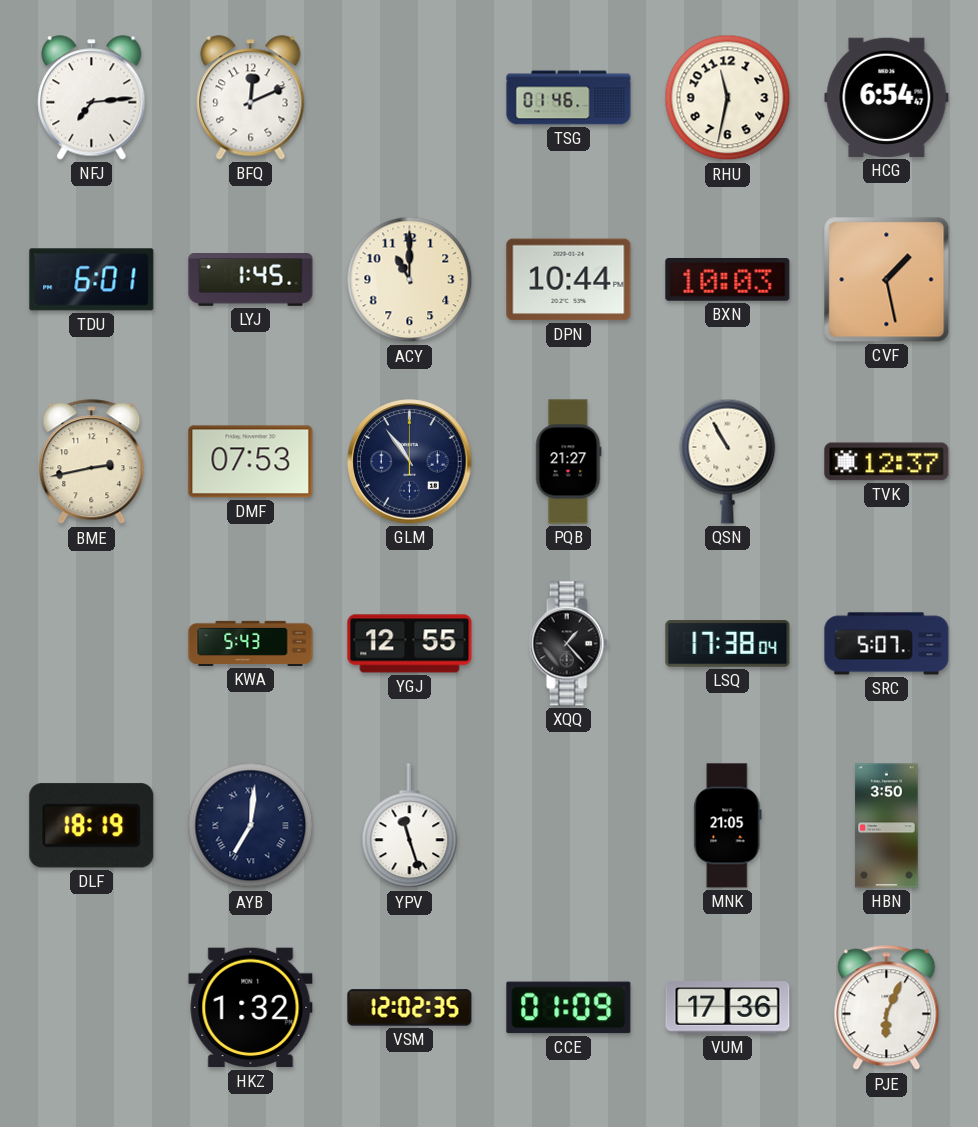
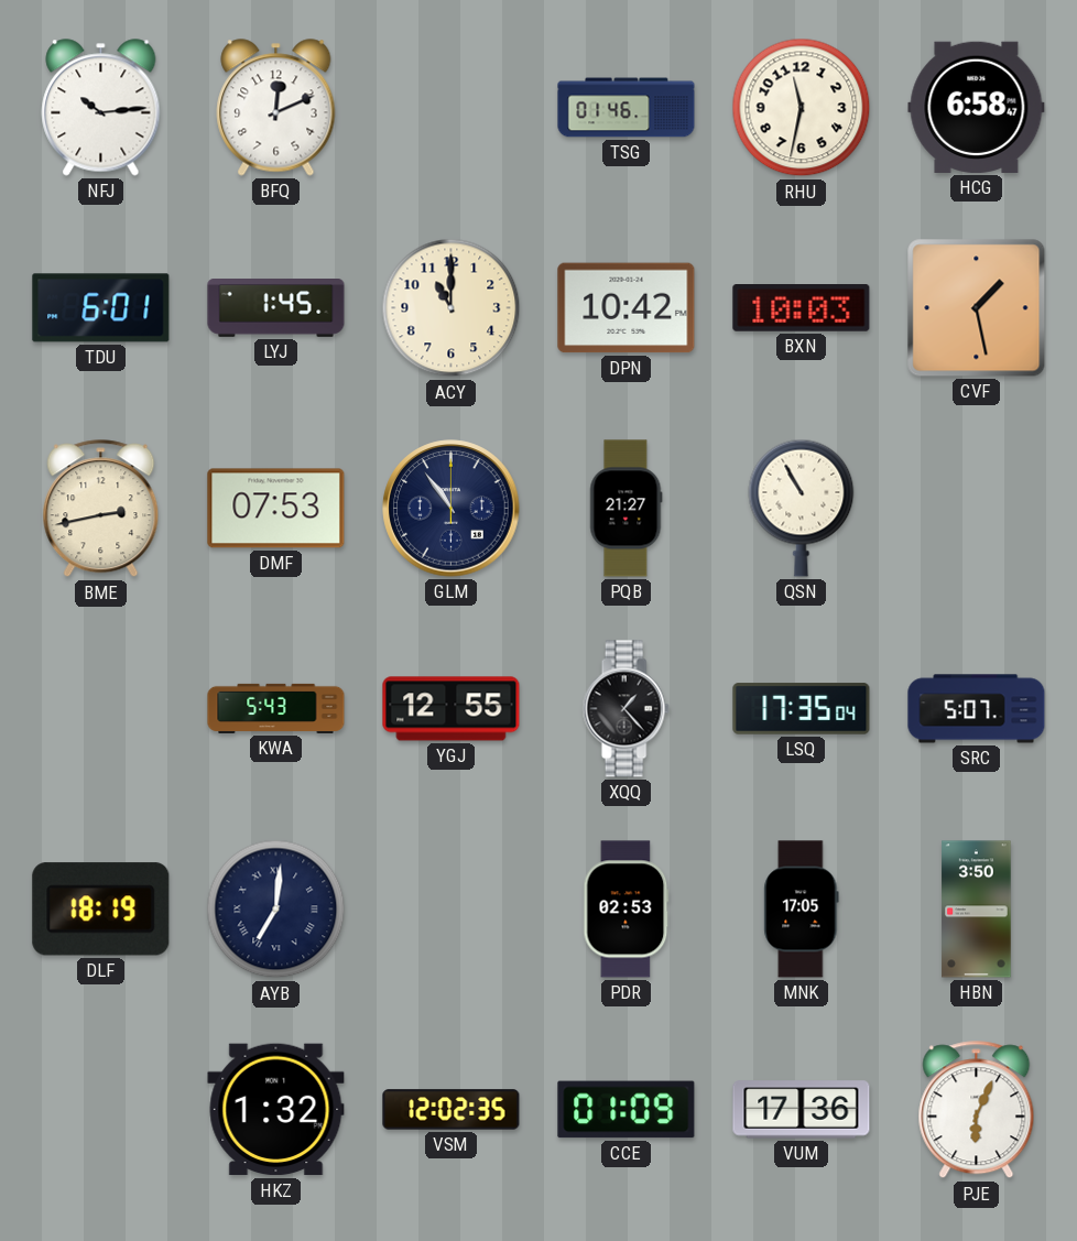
NFJ: 7:14 -> 10:14 (101, 108)
HCG: 6:54 -> 6:58 (977, 107)
DPN: 10:44 -> 10:42 (627, 308)
TVK: 12:37 -> none (887, 462)
LSQ: 17:38 -> 17:35 (802, 709)
YPV: 11:27 -> none (410, 826)
PDR: none -> 02:53 (627, 910)
MNK: 21:05 -> 17:05 (802, 910)
